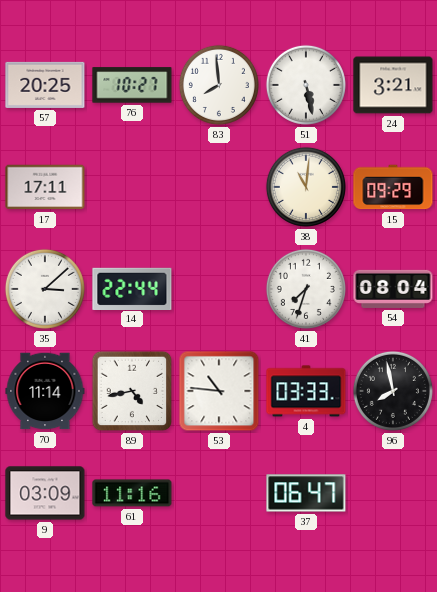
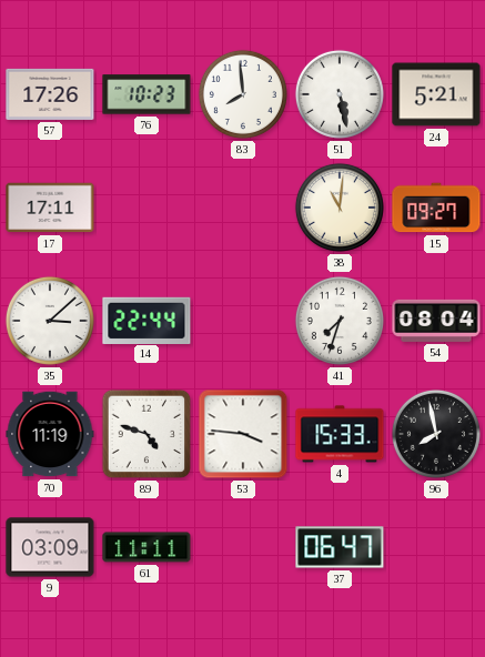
57: 20:25 -> 17:26 (50, 94)
76: 10:27 -> 10:23 (146, 94)
24: 3:21 -> 5:21 (436, 94)
15: 09:29 -> 09:27 (436, 208)
70: 11:14 -> 11:19 (50, 434)
89: 4:43 -> 4:48 (146, 434)
53: 10:46 -> 3:46 (243, 434)
4: 03:33 -> 15:33 (340, 434)
61: 11:16 -> 11:11 (146, 547)
